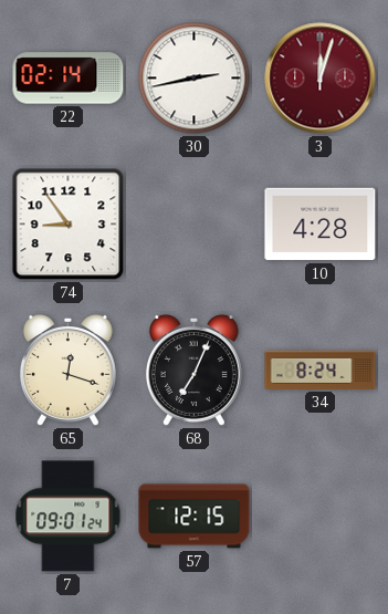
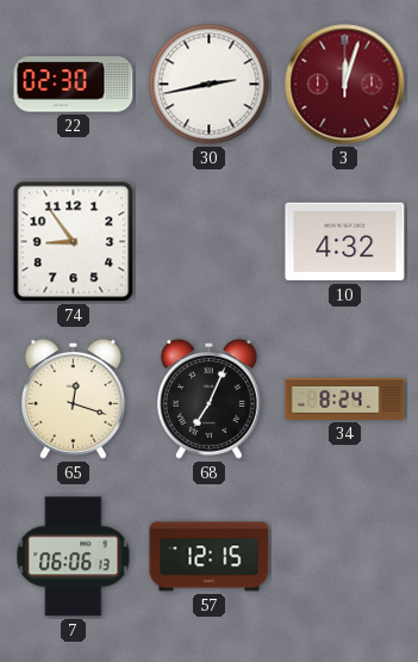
22: 02:14 -> 02:30 (74, 85)
10: 4:28 -> 4:32 (345, 242)
7: 09:01 -> 06:06 (74, 557)
